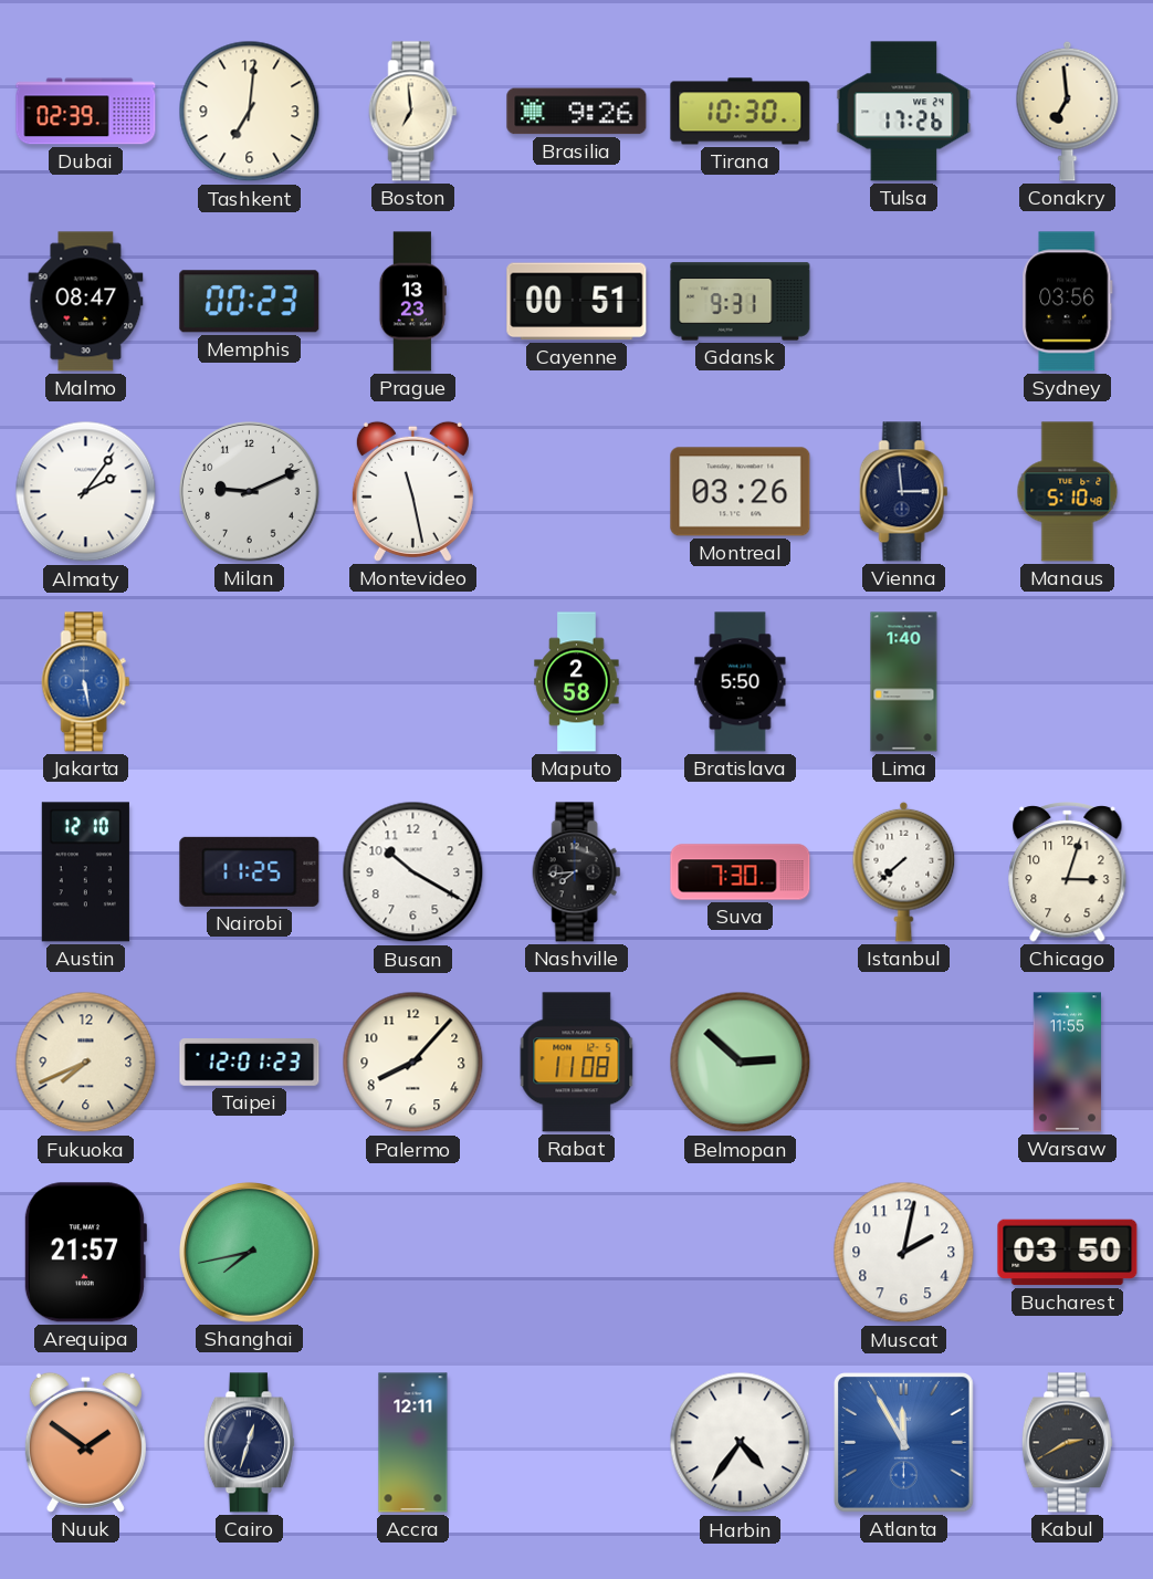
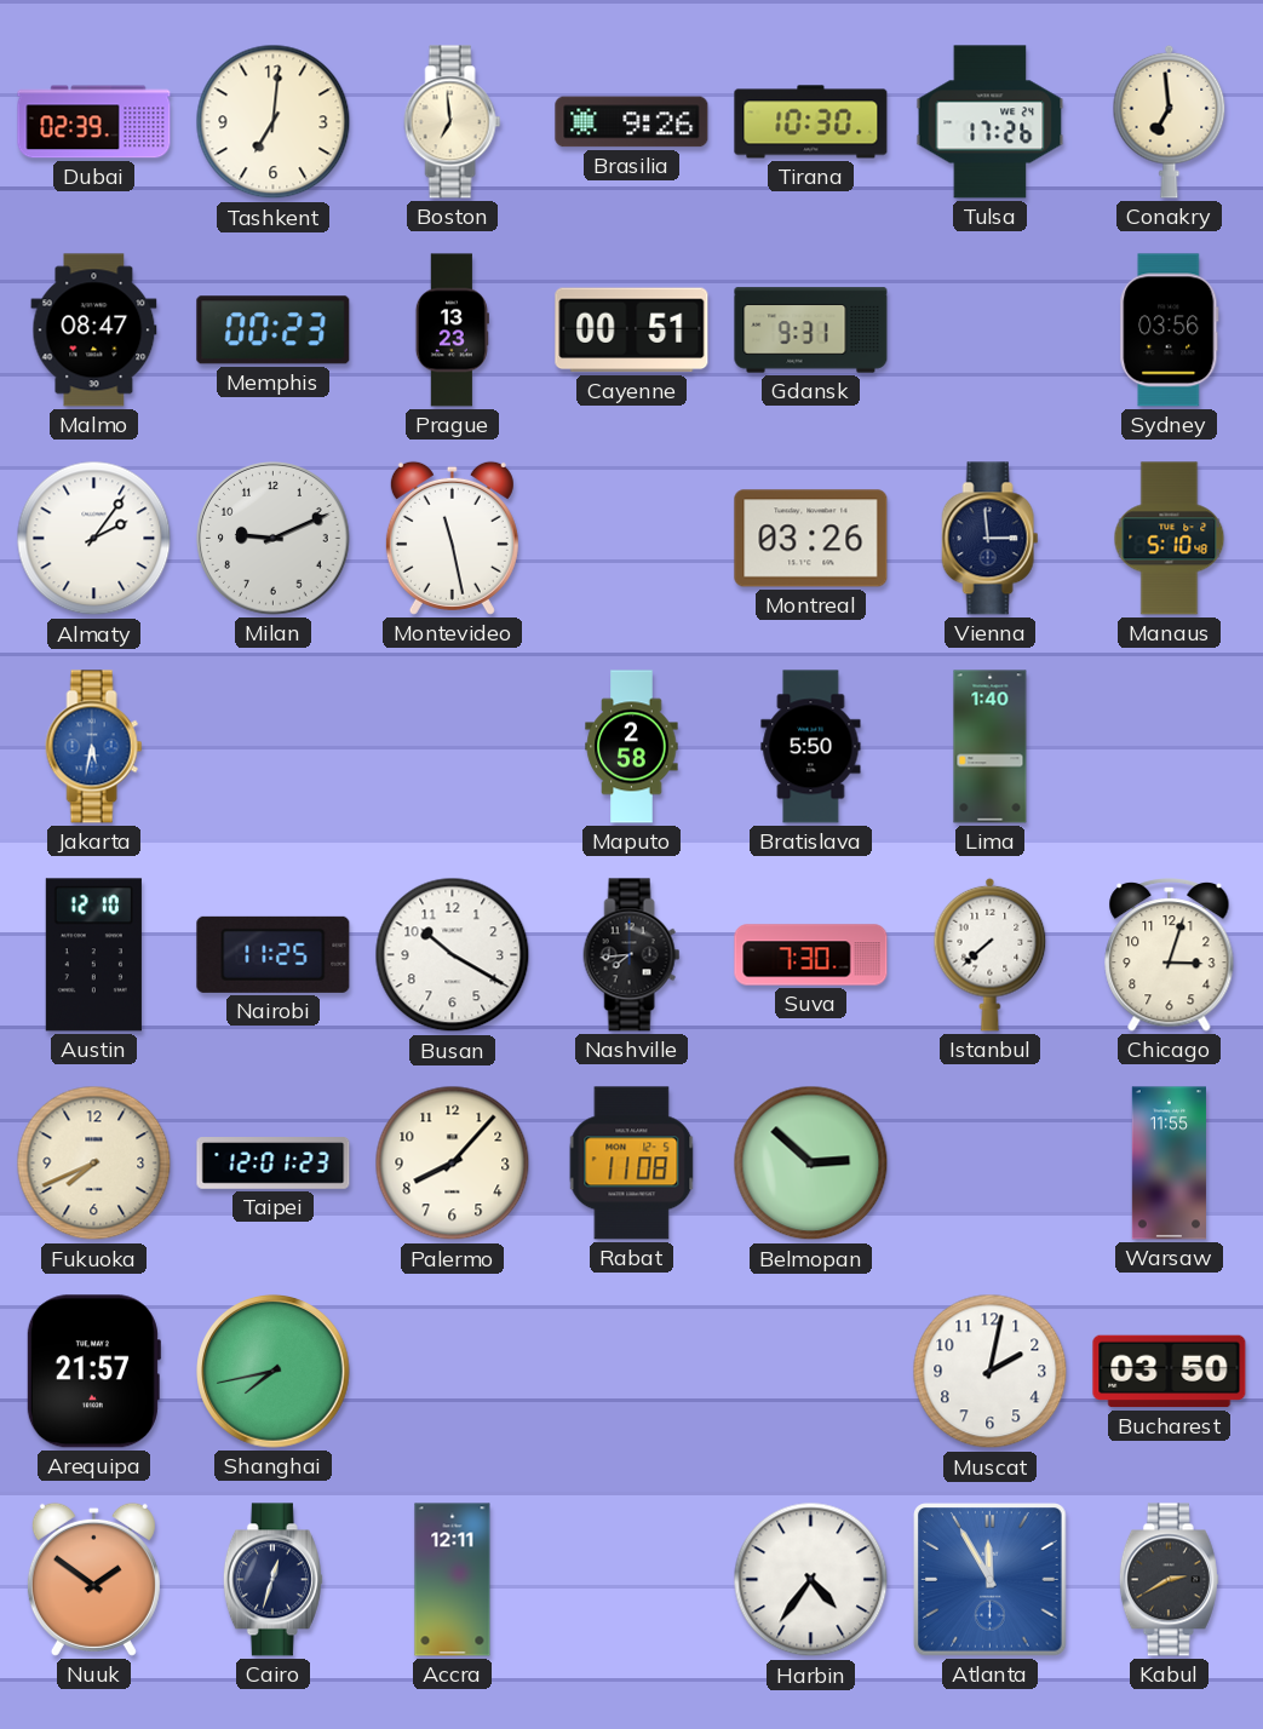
Jakarta: 5:28 -> 5:32 (94, 747)
